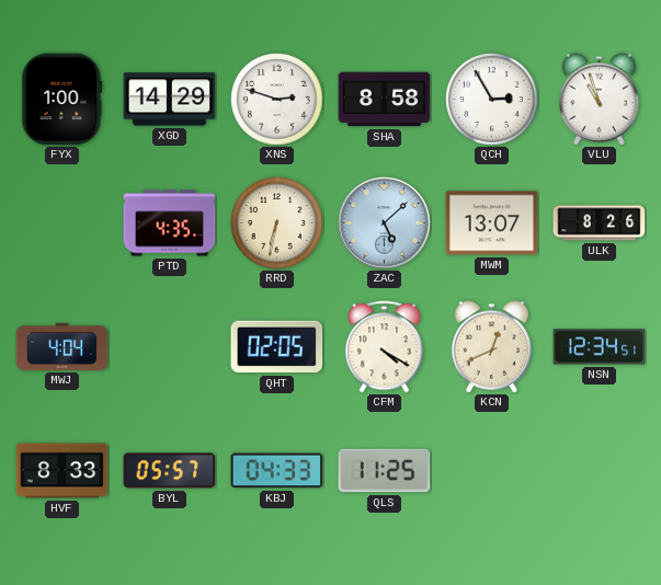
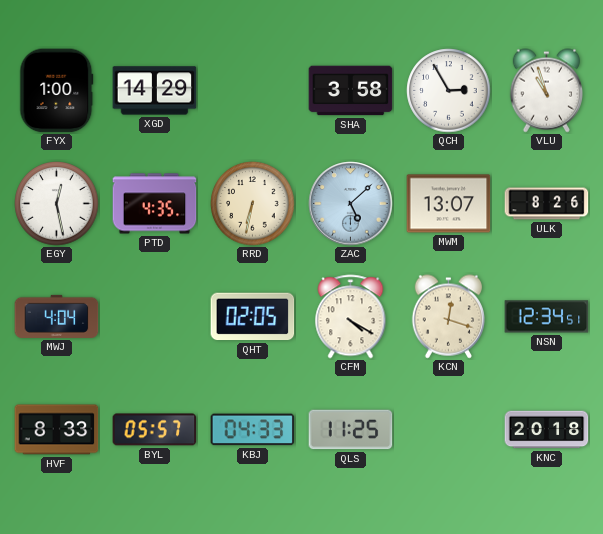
XNS: 2:48 -> none (277, 100)
SHA: 8:58 -> 3:58 (351, 91)
EGY: none -> 12:28 (57, 204)
KCN: 12:41 -> 12:18 (448, 317)
KNC: none -> 20:18 (547, 430)
